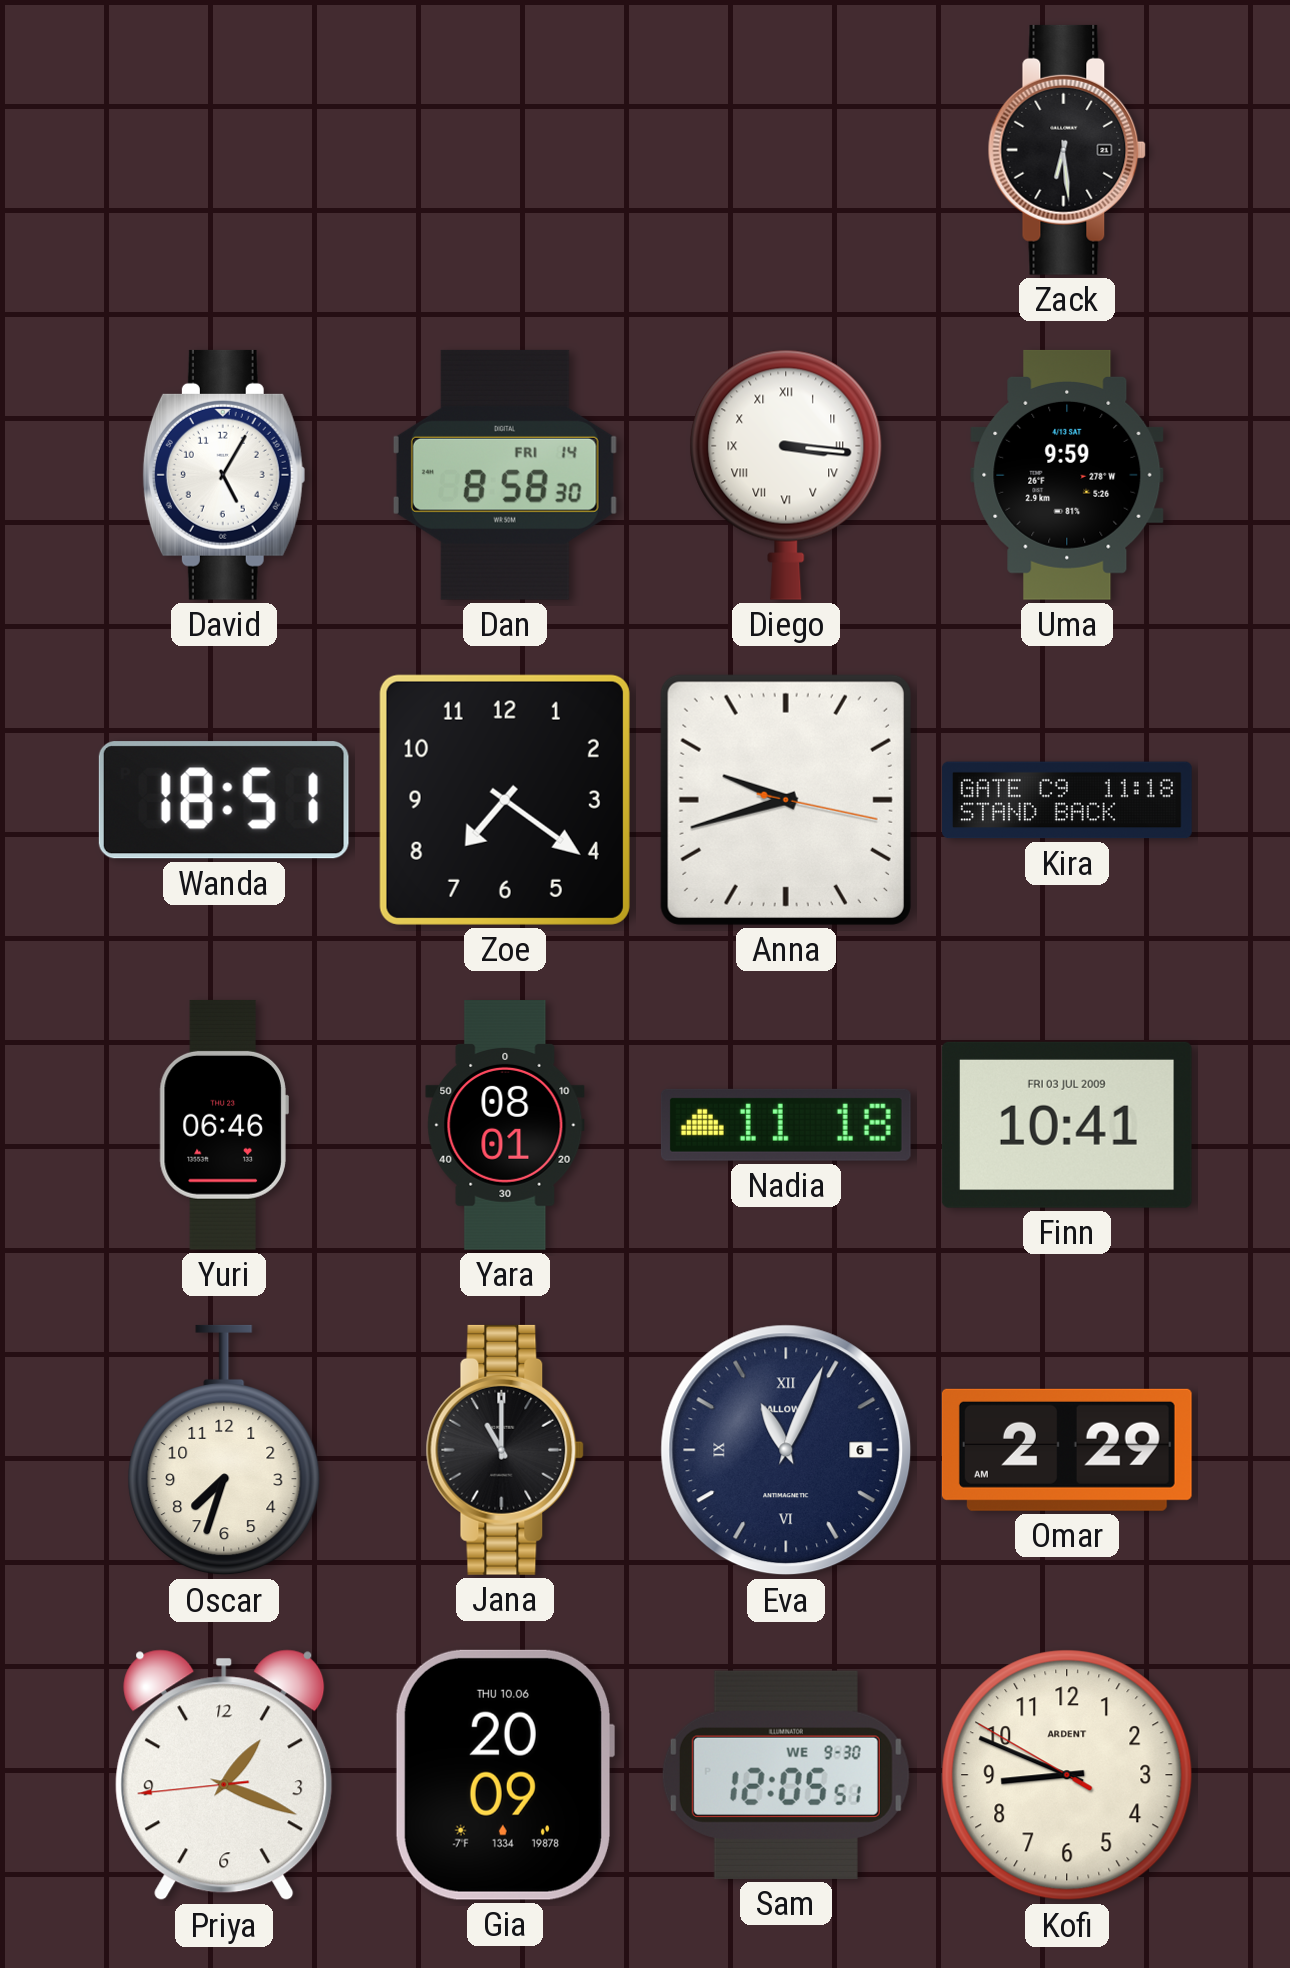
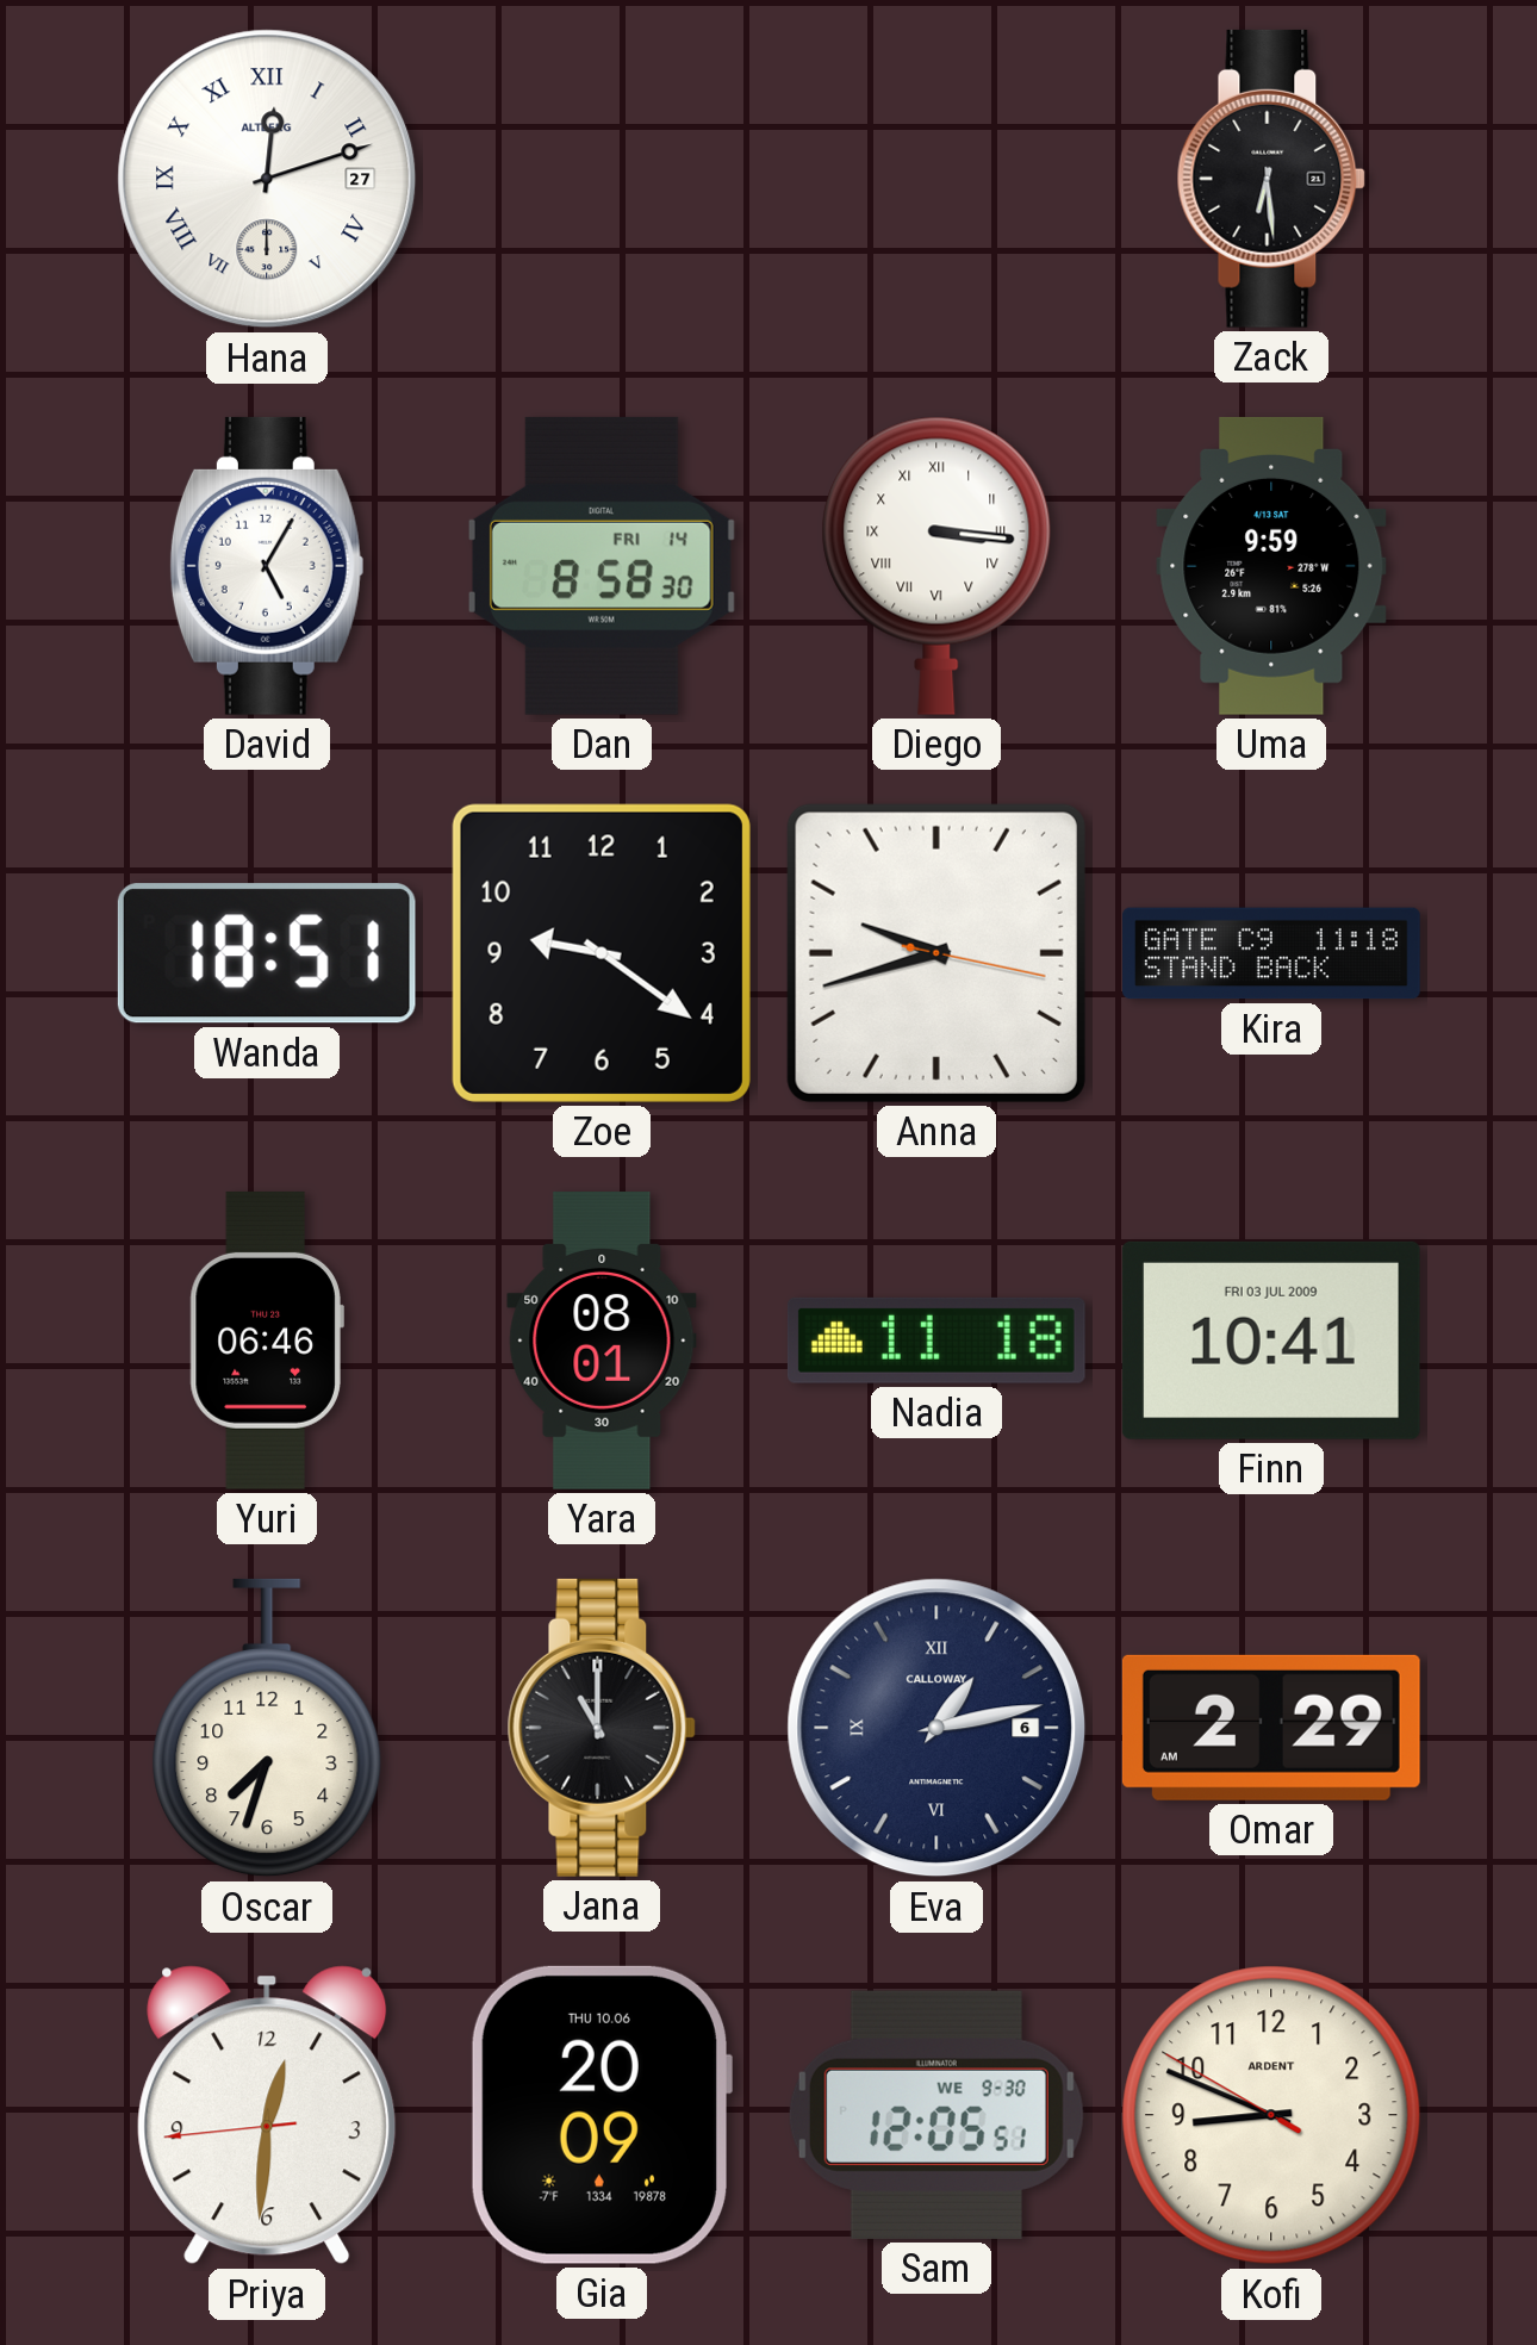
Hana: none -> 12:12 (267, 179)
Zoe: 7:21 -> 9:21 (602, 953)
Eva: 11:04 -> 1:13 (936, 1728)
Priya: 1:18 -> 12:30 (267, 2115)
